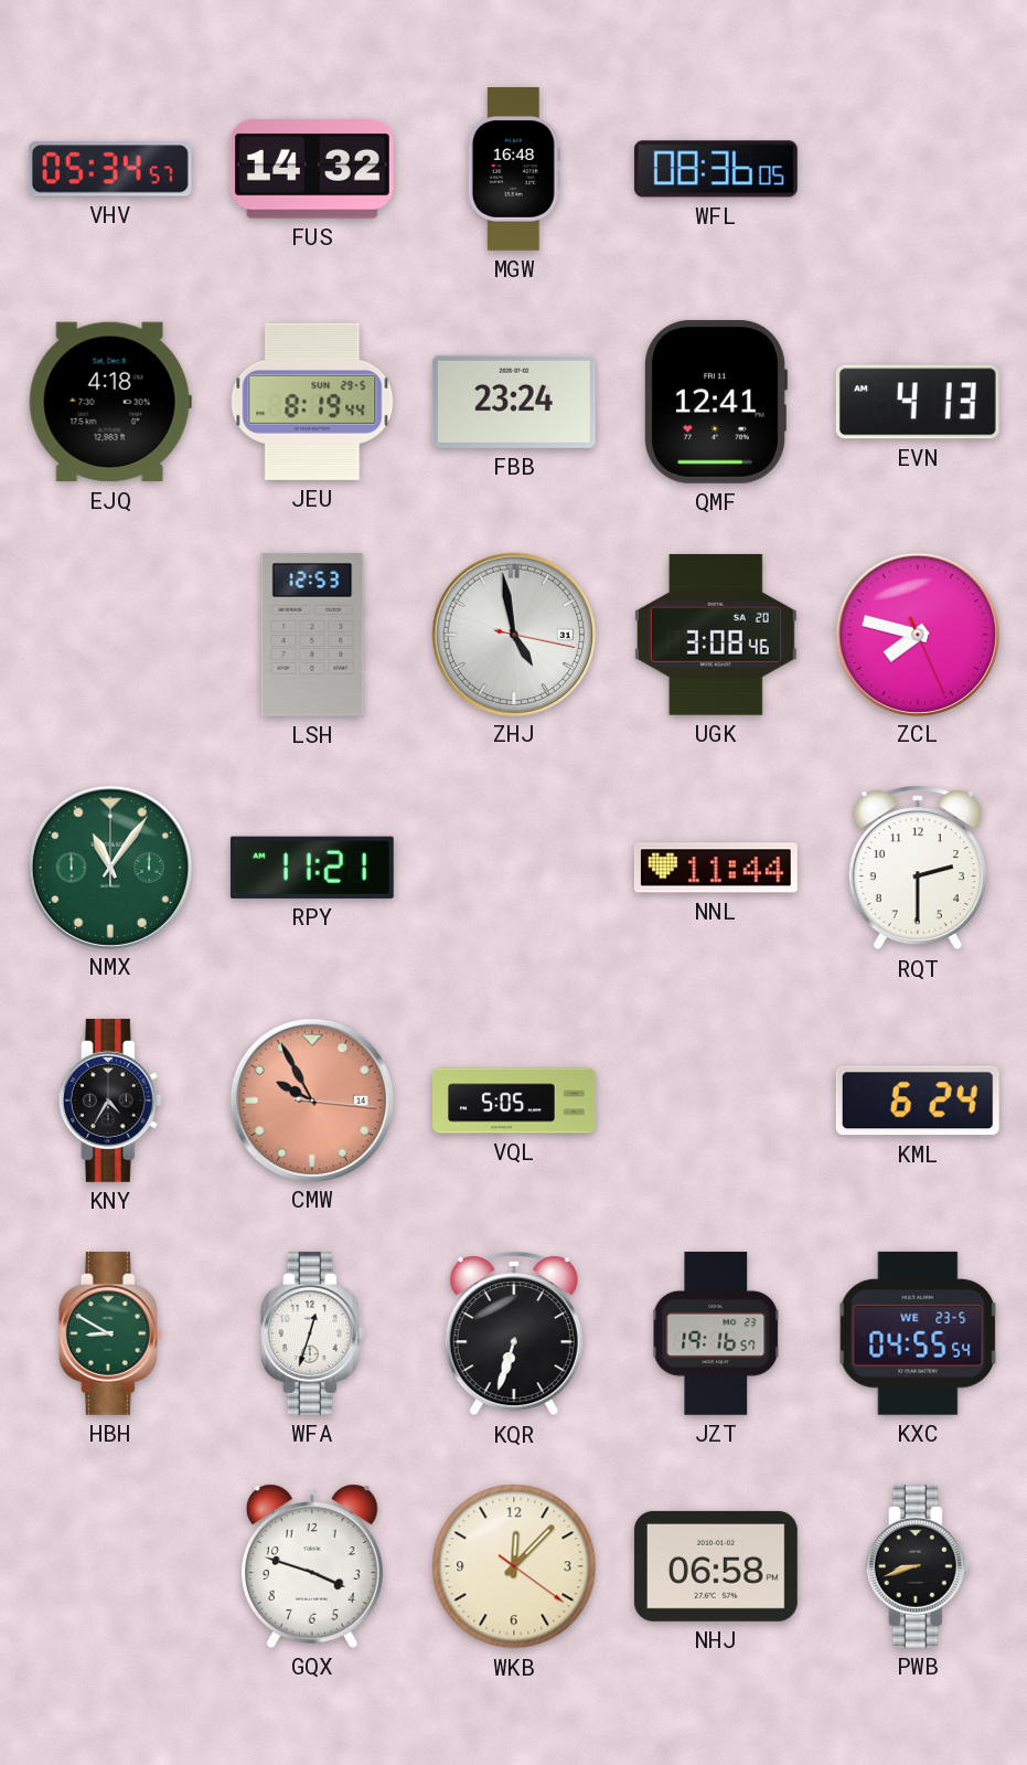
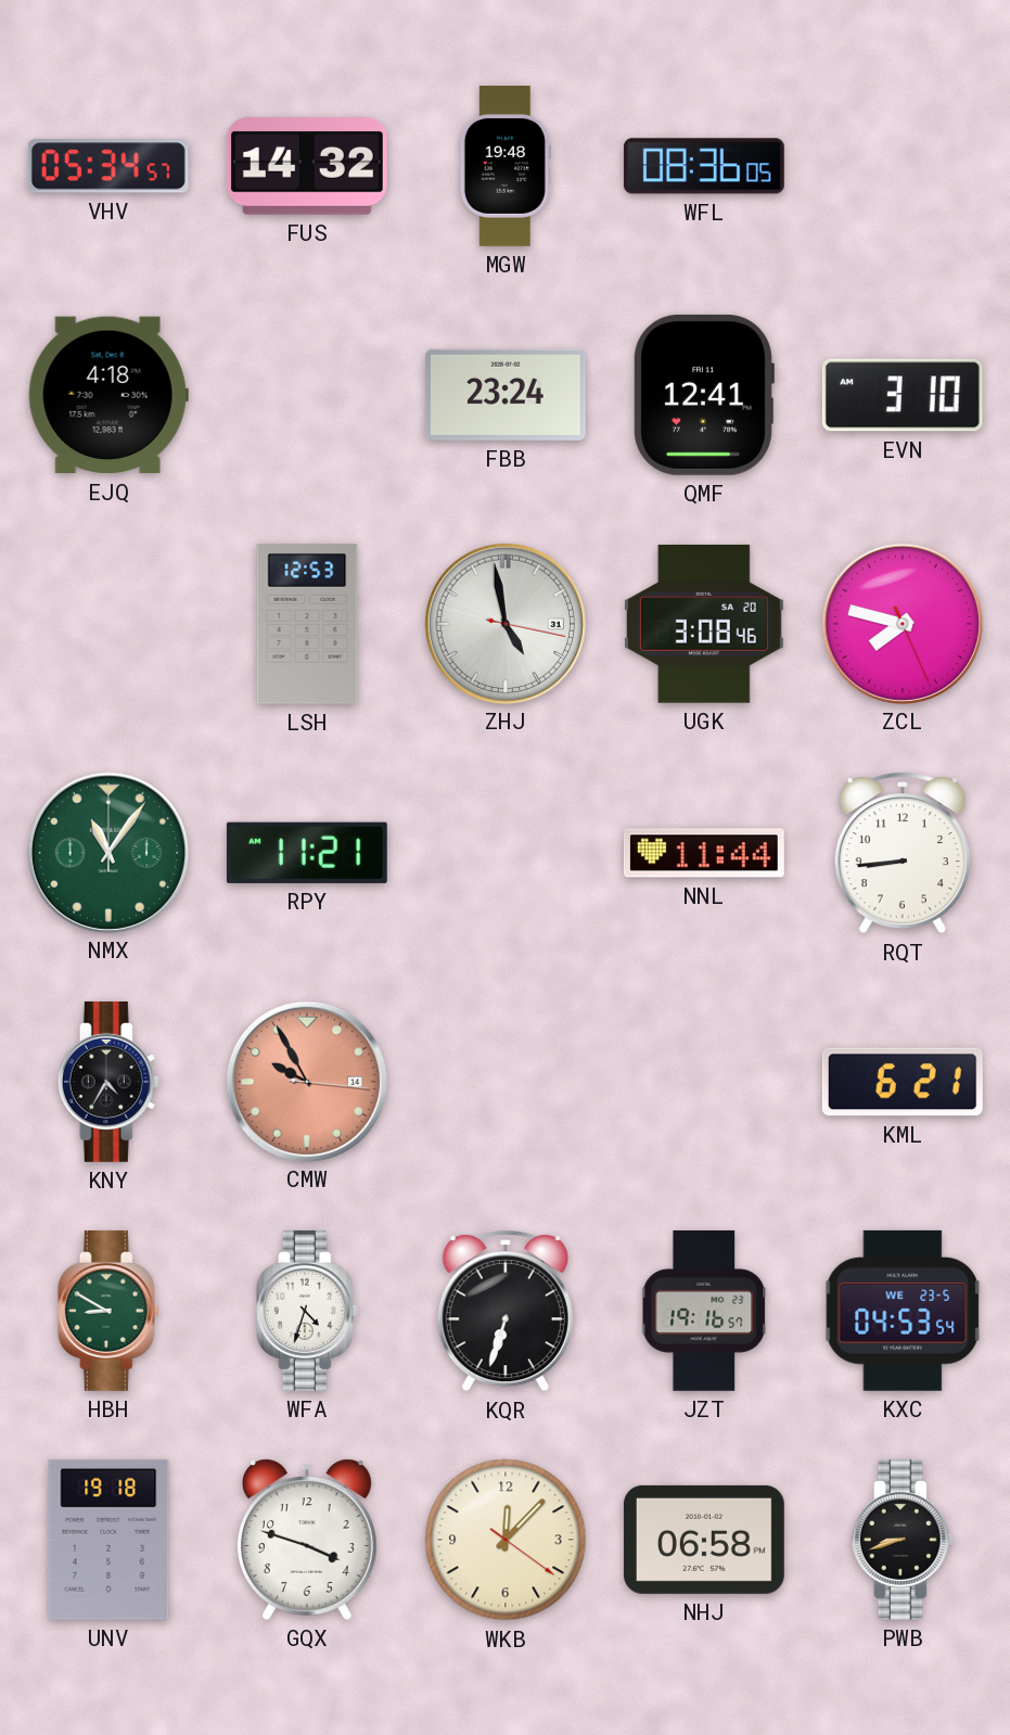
MGW: 16:48 -> 19:48 (506, 167)
JEU: 8:19 -> none (312, 402)
EVN: 4:13 -> 3:10 (903, 395)
RQT: 2:30 -> 8:44 (903, 853)
VQL: 5:05 -> none (514, 1101)
KML: 6:24 -> 6:21 (903, 1082)
WFA: 12:33 -> 4:33 (307, 1311)
KXC: 04:55 -> 04:53 (903, 1311)
UNV: none -> 19:18 (108, 1540)
